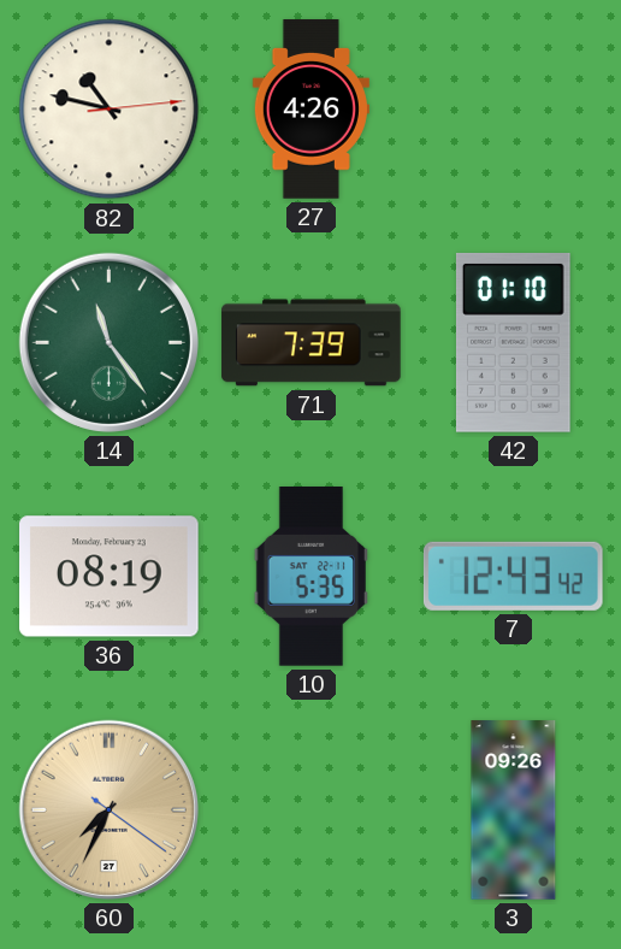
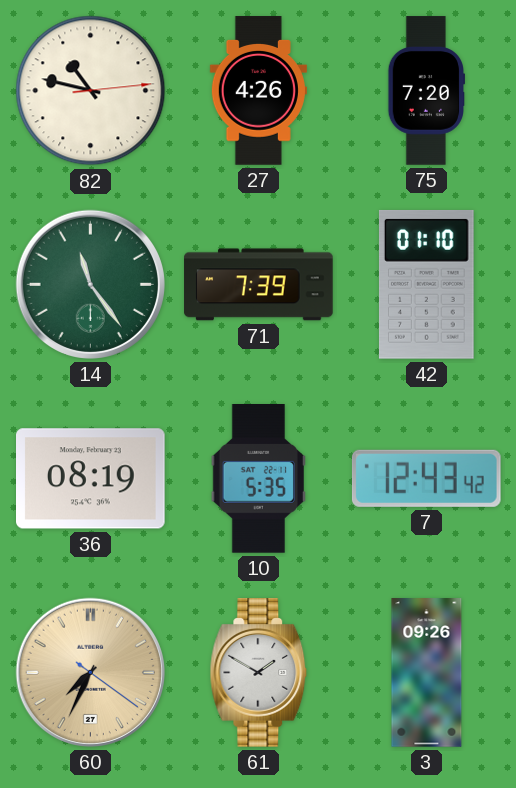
75: none -> 7:20 (427, 91)
61: none -> 1:50 (259, 673)
